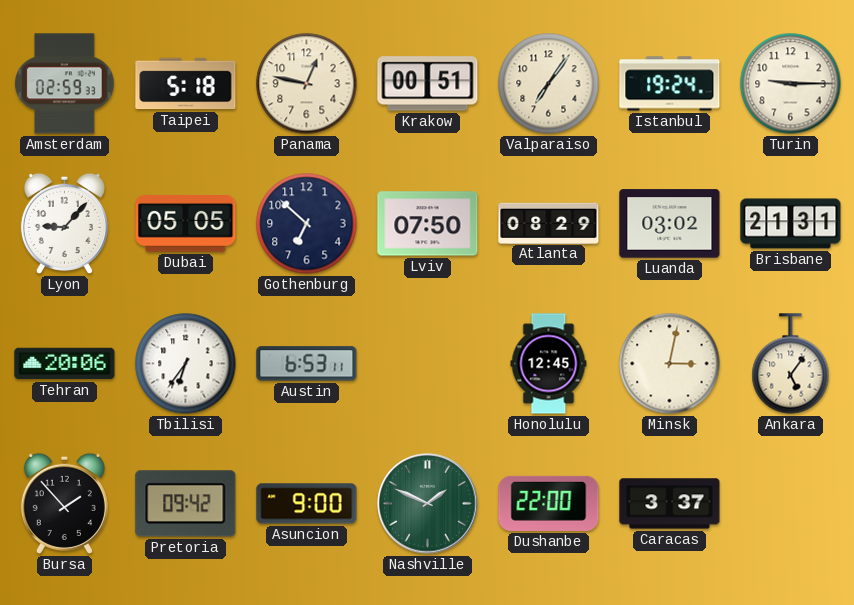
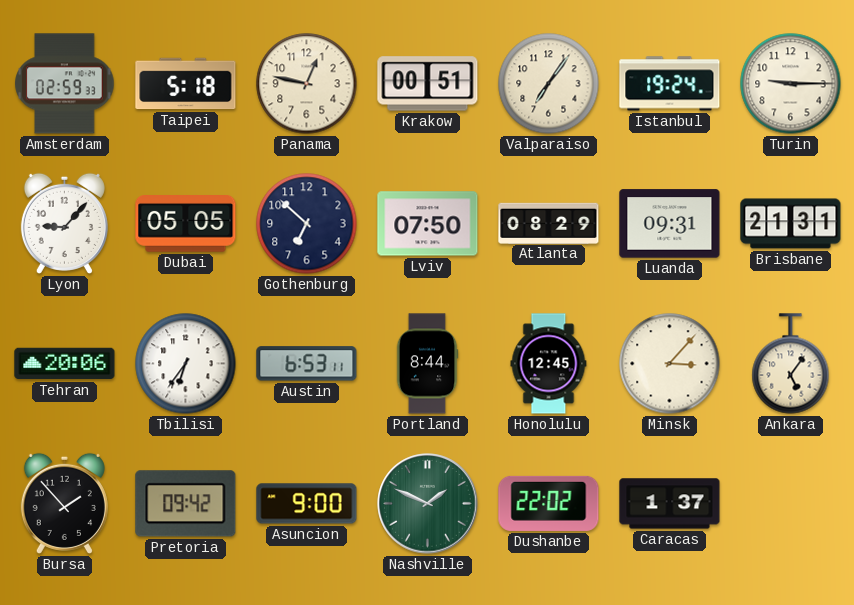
Luanda: 03:02 -> 09:31 (670, 224)
Portland: none -> 8:44 (427, 364)
Minsk: 3:02 -> 3:07 (670, 364)
Dushanbe: 22:00 -> 22:02 (549, 503)
Caracas: 3:37 -> 1:37 (670, 504)
